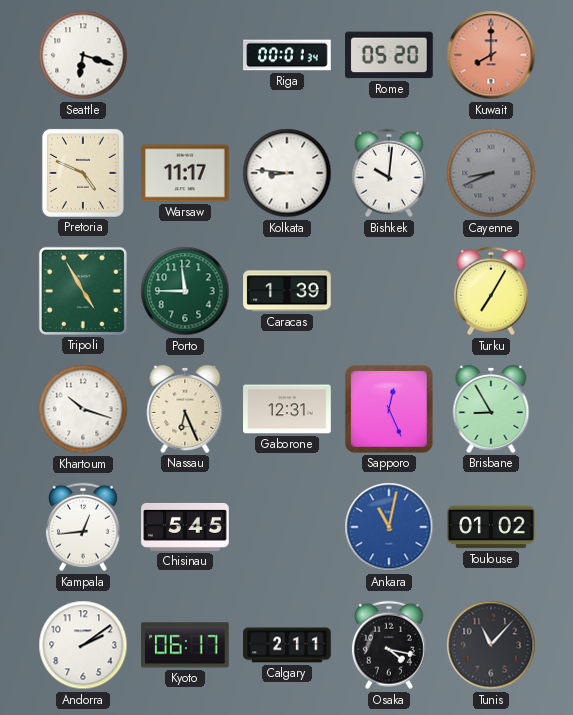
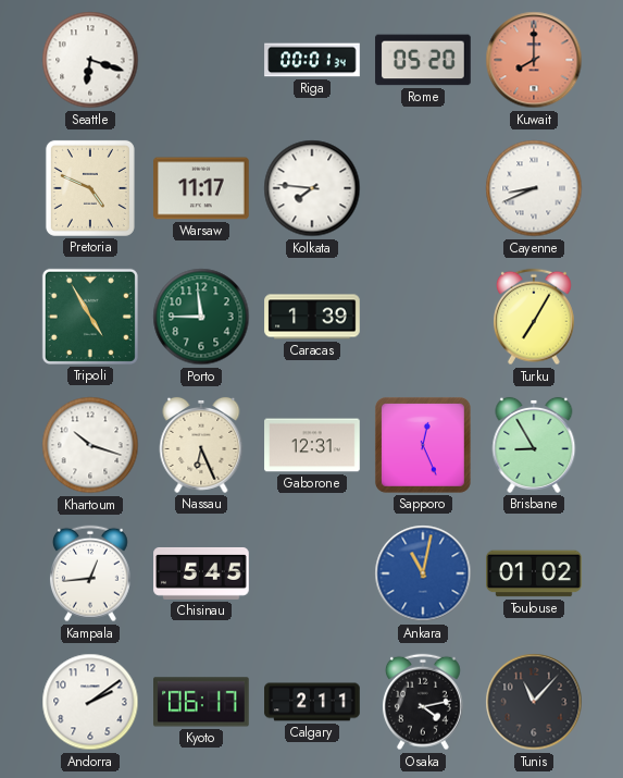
Kolkata: 8:46 -> 7:46 (312, 188)
Bishkek: 10:01 -> none (389, 173)
Cayenne dial: grey -> white (534, 188)
Osaka: 4:17 -> 4:13 (423, 702)
